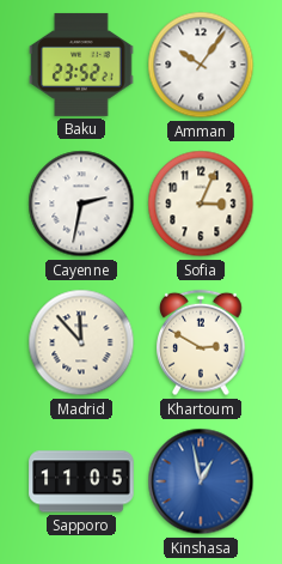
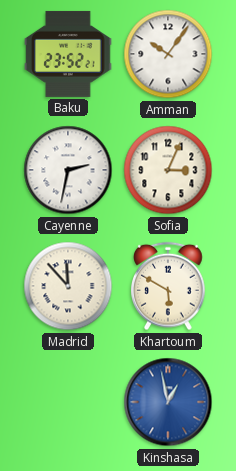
Khartoum: 2:50 -> 5:50 (169, 286)
Sapporo: 11:05 -> none (81, 481)
